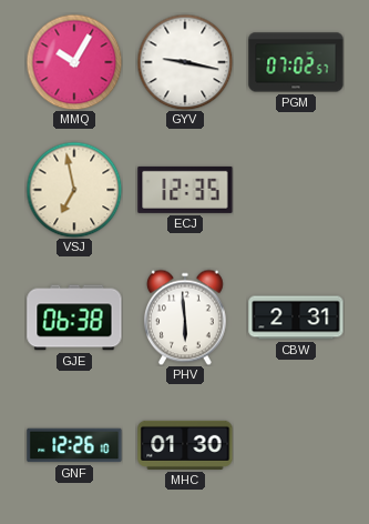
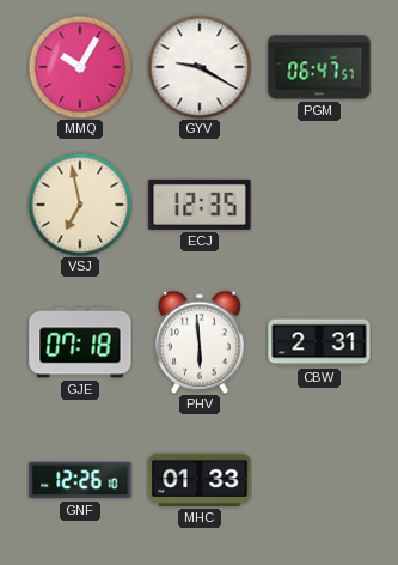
GYV: 9:17 -> 9:20 (200, 67)
PGM: 07:02 -> 06:47 (319, 67)
GJE: 06:38 -> 07:18 (80, 342)
MHC: 01:30 -> 01:33 (200, 480)
